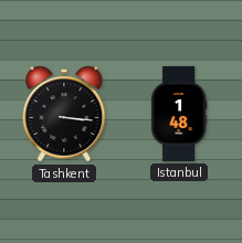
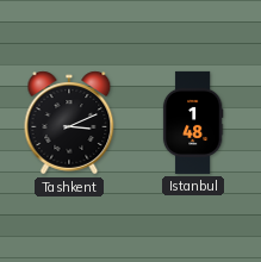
Tashkent: 3:16 -> 3:11 (69, 123)
